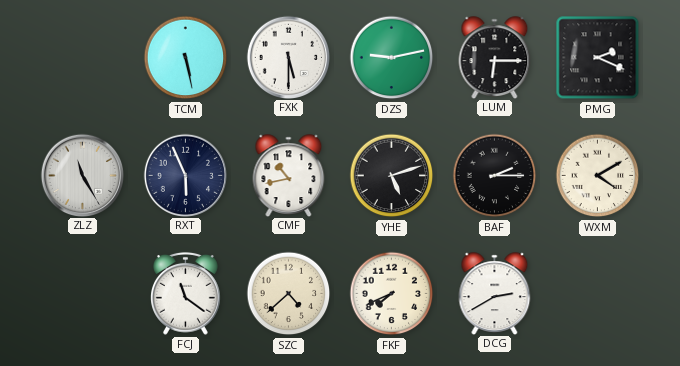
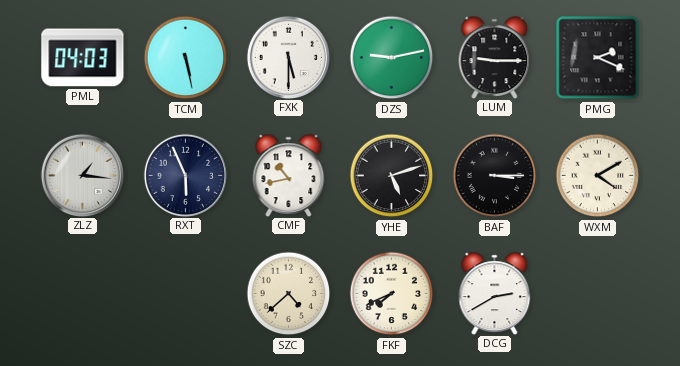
PML: none -> 04:03 (83, 58)
LUM: 6:15 -> 9:15 (495, 57)
ZLZ: 11:25 -> 1:16 (82, 175)
BAF: 2:15 -> 3:15 (495, 176)
FCJ: 11:21 -> none (186, 293)
